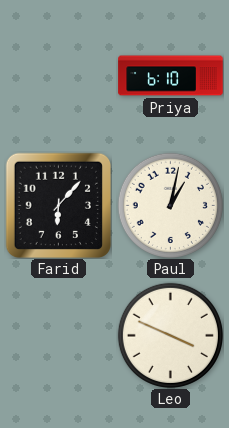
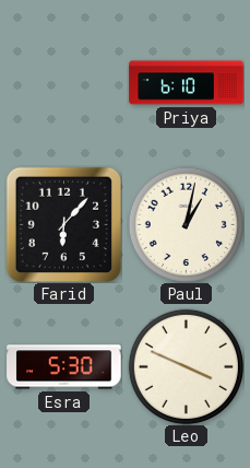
Esra: none -> 5:30 (64, 367)
